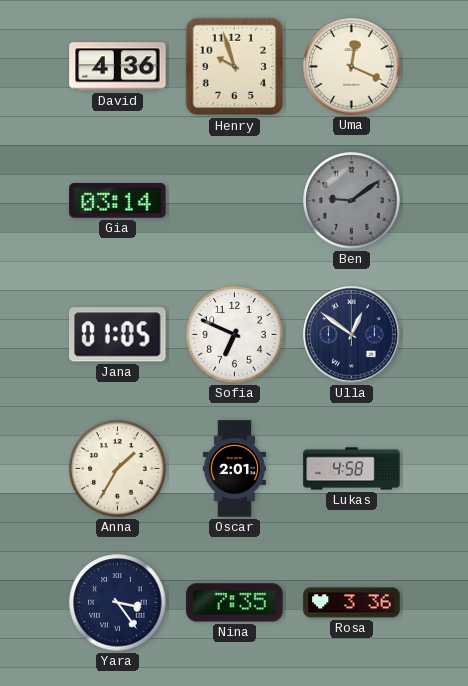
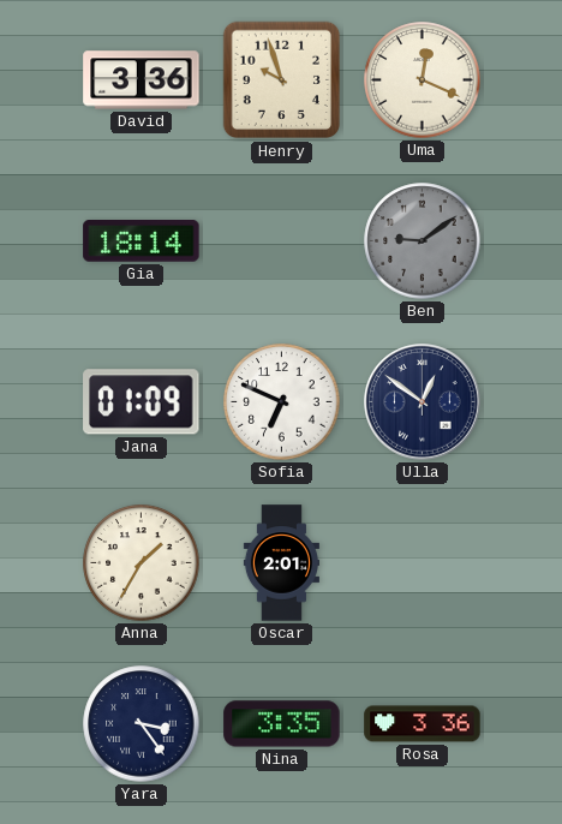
David: 4:36 -> 3:36 (142, 80)
Gia: 03:14 -> 18:14 (142, 241)
Jana: 01:05 -> 01:09 (142, 402)
Lukas: 4:58 -> none (352, 469)
Nina: 7:35 -> 3:35 (282, 724)
